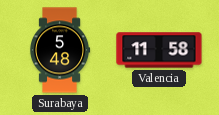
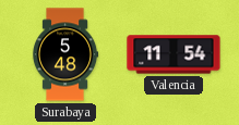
Valencia: 11:58 -> 11:54 (174, 54)
